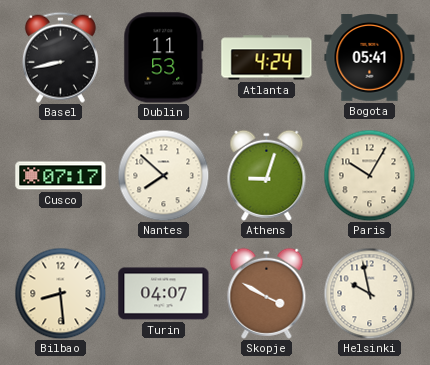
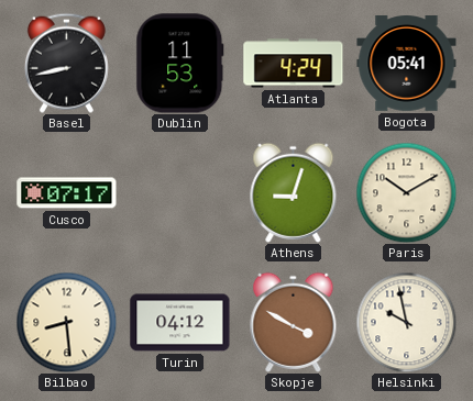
Nantes: 7:52 -> none (163, 175)
Paris: 10:05 -> 10:10 (406, 192)
Turin: 04:07 -> 04:12 (180, 323)
